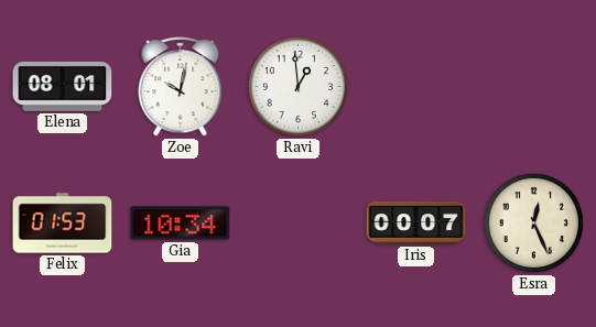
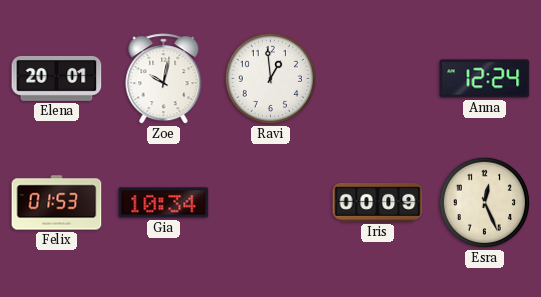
Elena: 08:01 -> 20:01 (57, 78)
Anna: none -> 12:24 (485, 79)
Iris: 00:07 -> 00:09 (378, 203)
